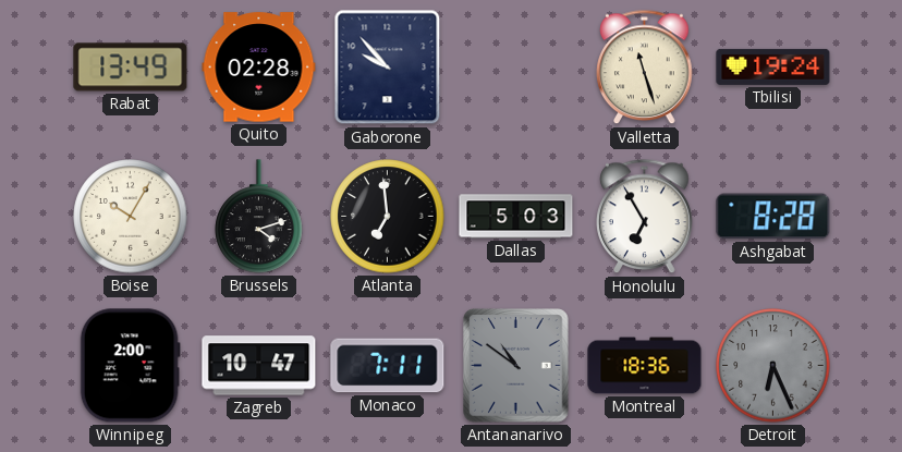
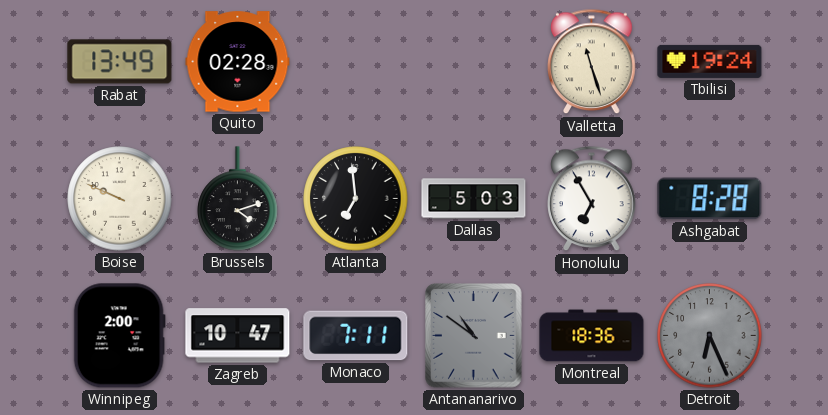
Gaborone: 9:53 -> none (388, 68)
Boise: 10:05 -> 9:49 (120, 199)
